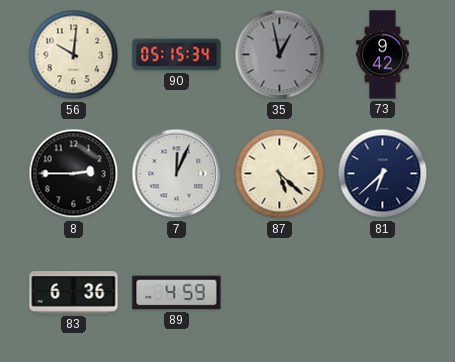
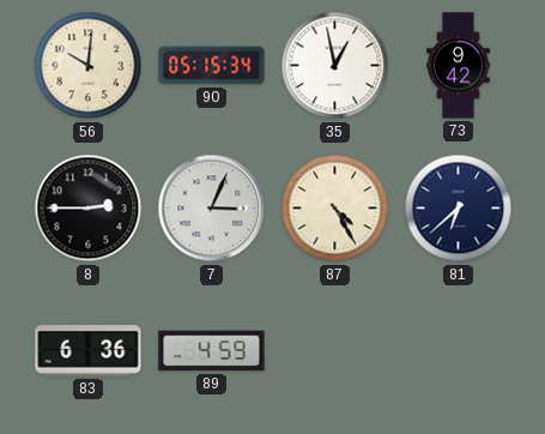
35 dial: grey -> white (335, 66)
7: 12:04 -> 3:04 (212, 209)
87: 5:22 -> 4:25 (335, 209)
